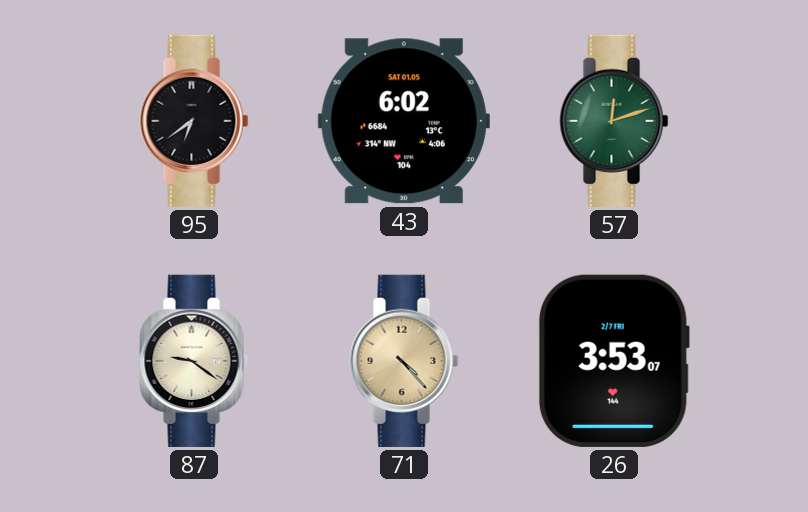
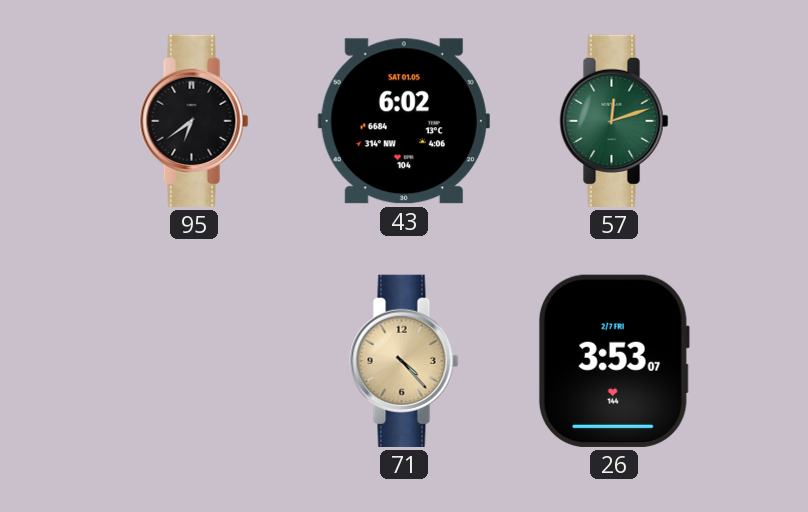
87: 9:21 -> none (194, 361)
